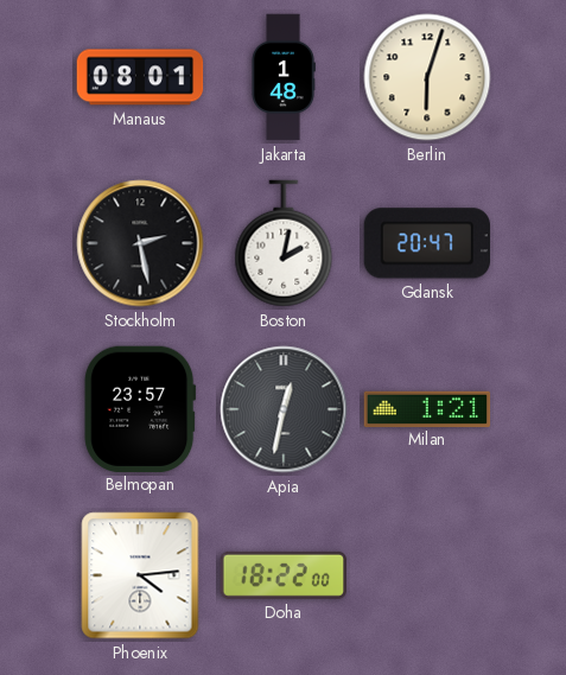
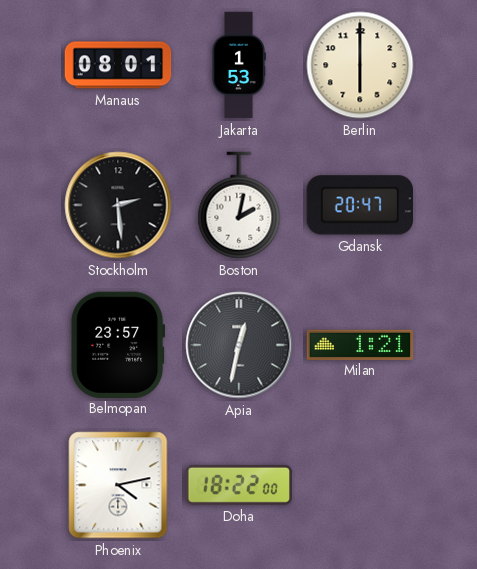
Jakarta: 1:48 -> 1:53 (239, 65)
Berlin: 6:03 -> 6:00 (360, 65)
Stockholm: 2:28 -> 2:29 (118, 205)
Phoenix: 4:14 -> 4:13 (118, 485)
